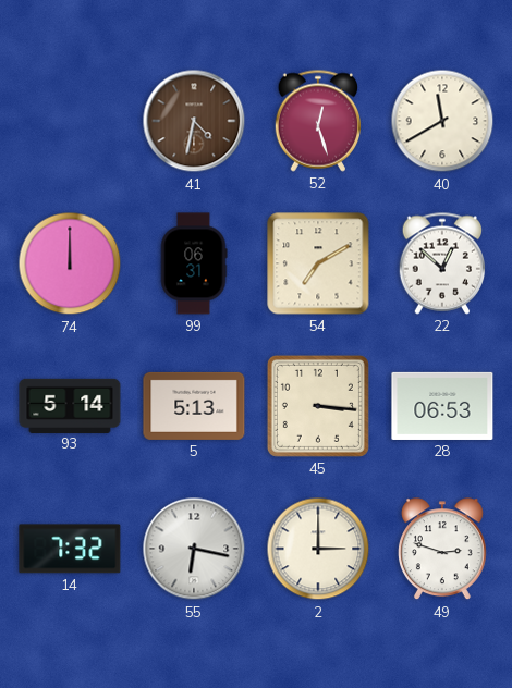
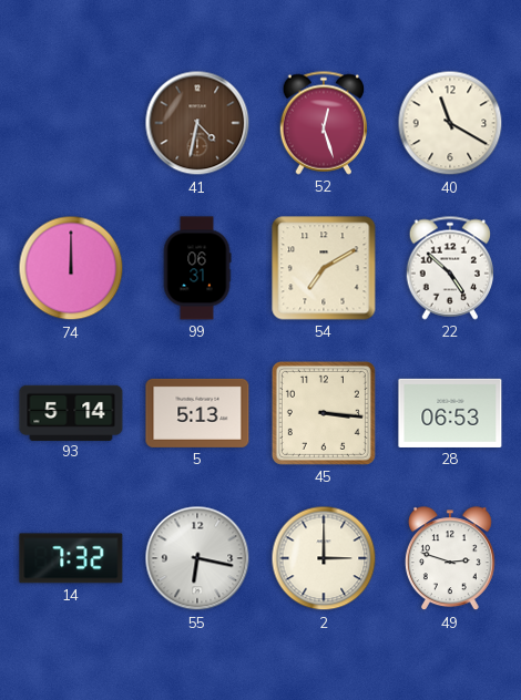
40: 11:40 -> 11:20 (450, 123)
22: 12:52 -> 4:52 (450, 268)
